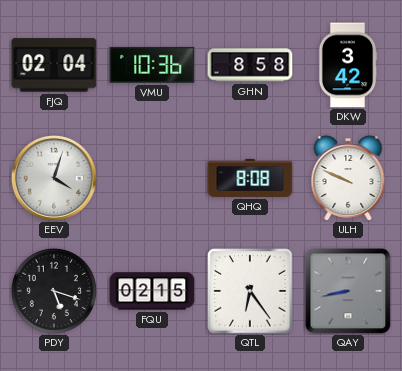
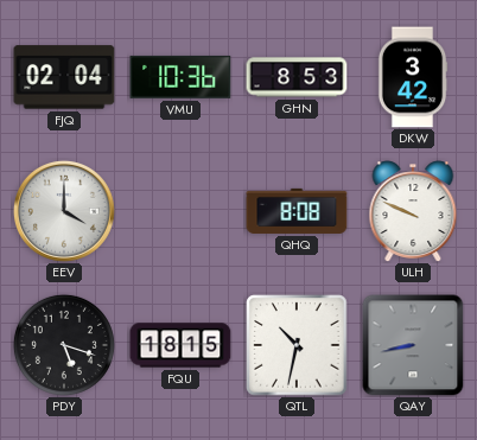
GHN: 8:58 -> 8:53 (297, 77)
EEV: 4:03 -> 4:00 (64, 211)
FQU: 02:15 -> 18:15 (180, 345)
QTL: 6:24 -> 10:32 (297, 345)
